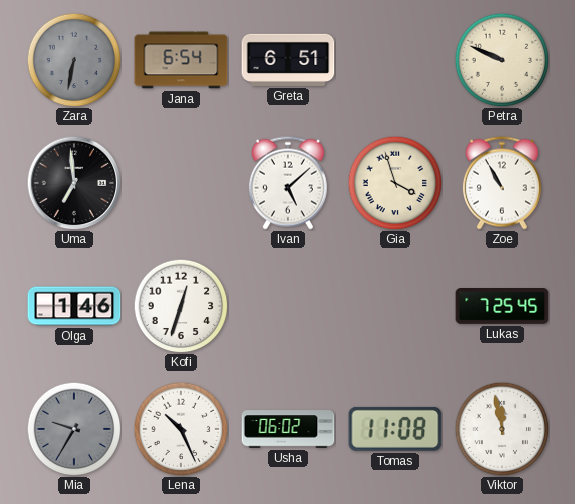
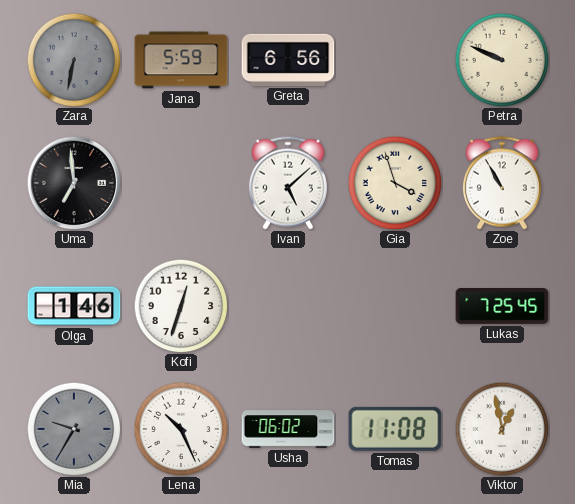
Jana: 6:54 -> 5:59 (181, 60)
Greta: 6:51 -> 6:56 (288, 60)
Viktor: 11:58 -> 12:58 (502, 429)
